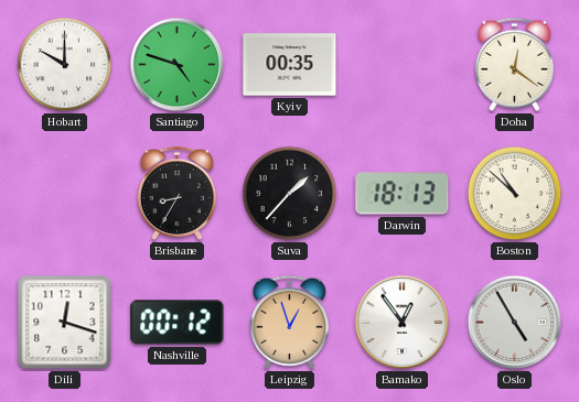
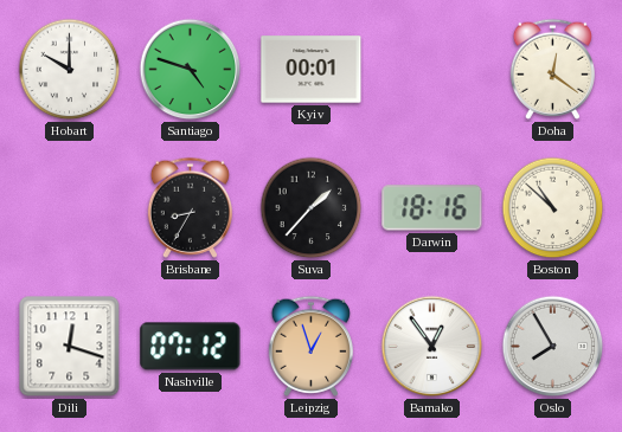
Kyiv: 00:35 -> 00:01 (312, 70)
Darwin: 18:13 -> 18:16 (432, 208)
Nashville: 00:12 -> 07:12 (191, 347)
Oslo: 4:55 -> 7:55 (553, 347)
